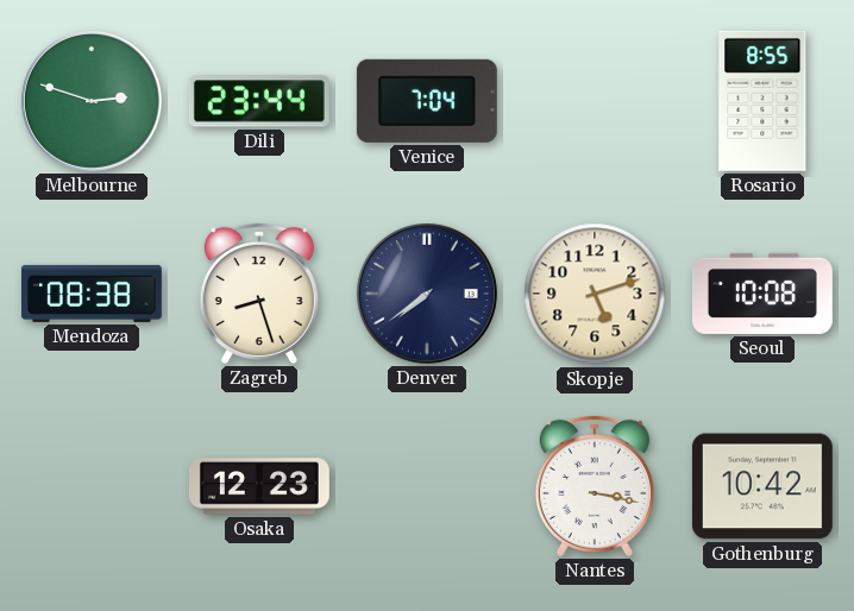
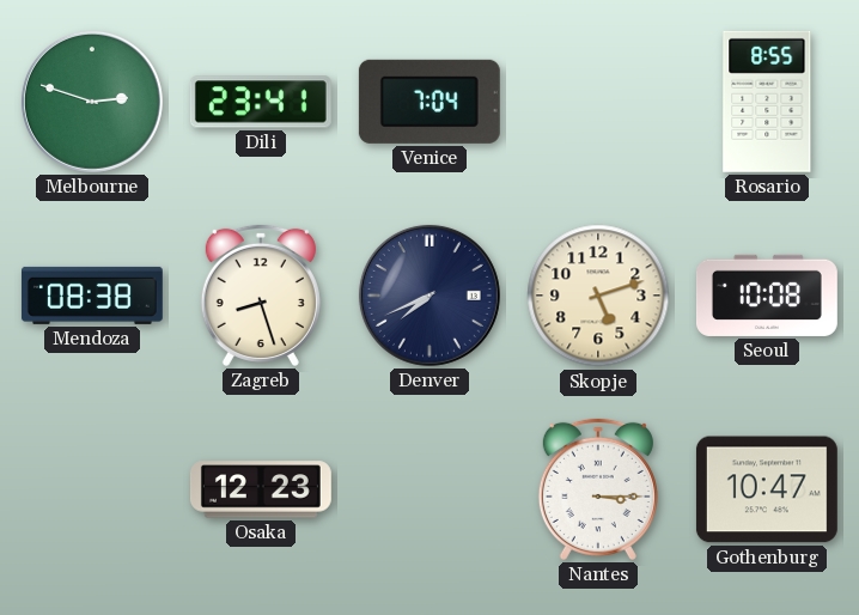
Dili: 23:44 -> 23:41 (261, 102)
Denver: 7:39 -> 7:41 (429, 296)
Nantes: 3:17 -> 3:15 (598, 489)
Gothenburg: 10:42 -> 10:47 (767, 489)
